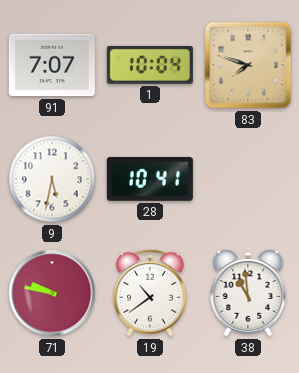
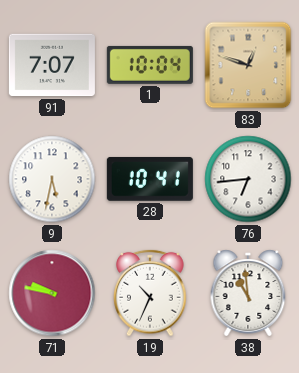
83: 7:48 -> 12:48 (248, 65)
76: none -> 6:44 (248, 179)
19: 10:39 -> 10:34 (150, 293)
